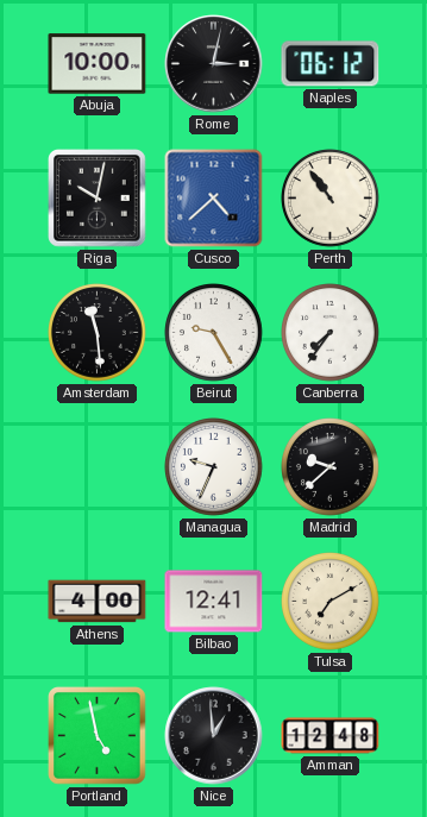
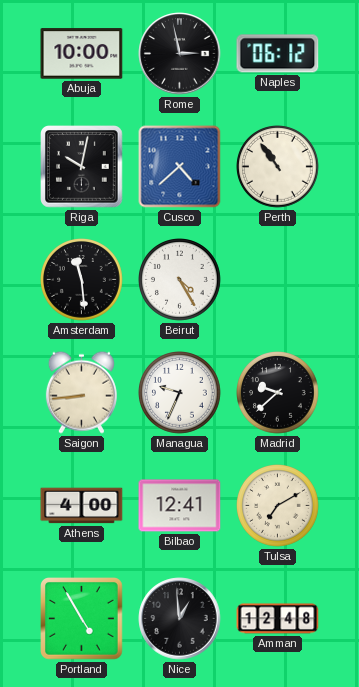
Rome: 3:02 -> 2:58 (180, 54)
Beirut: 9:25 -> 4:25 (180, 280)
Canberra: 7:36 -> none (331, 333)
Saigon: none -> 8:44 (81, 392)
Portland: 4:58 -> 4:55 (82, 619)
